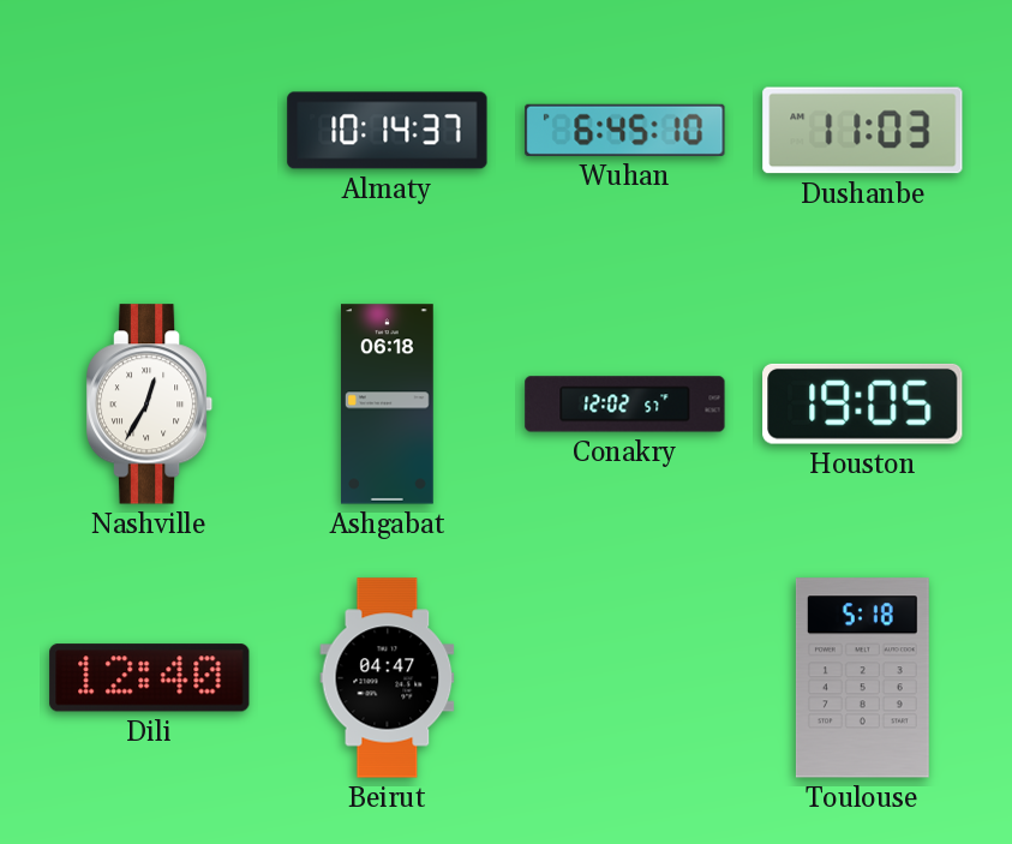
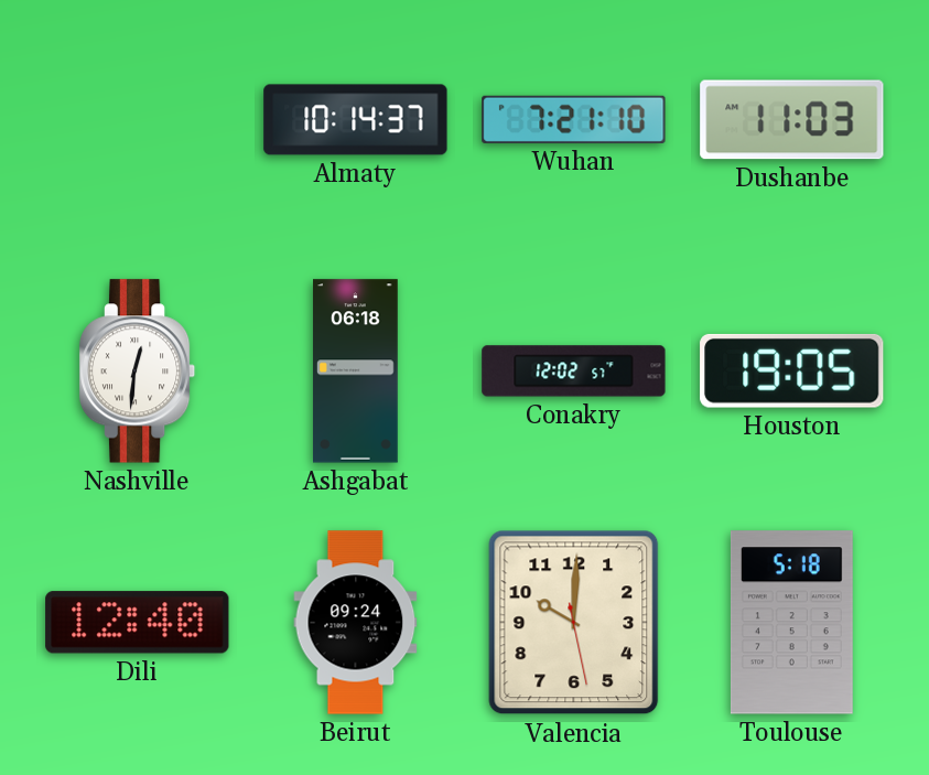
Wuhan: 6:45 -> 7:21 (574, 119)
Nashville: 12:35 -> 12:31 (138, 372)
Beirut: 04:47 -> 09:24 (356, 623)
Valencia: none -> 10:00 (574, 623)
